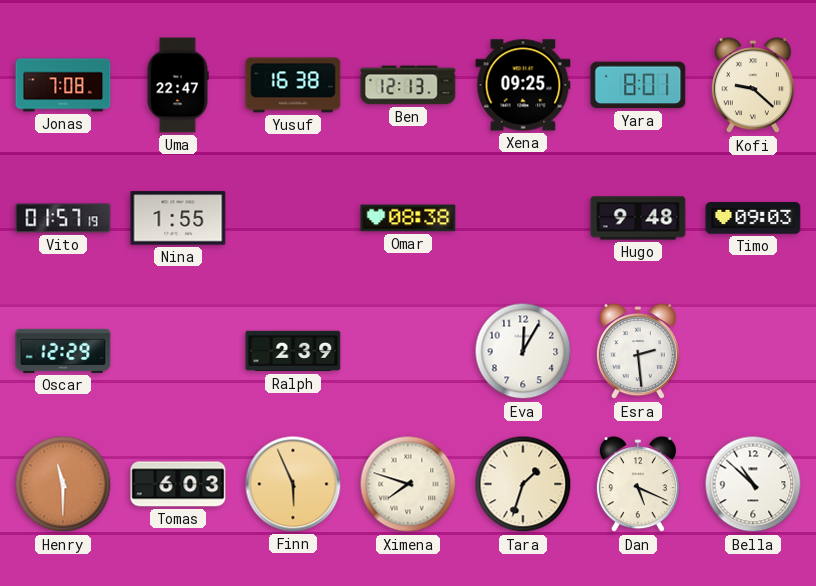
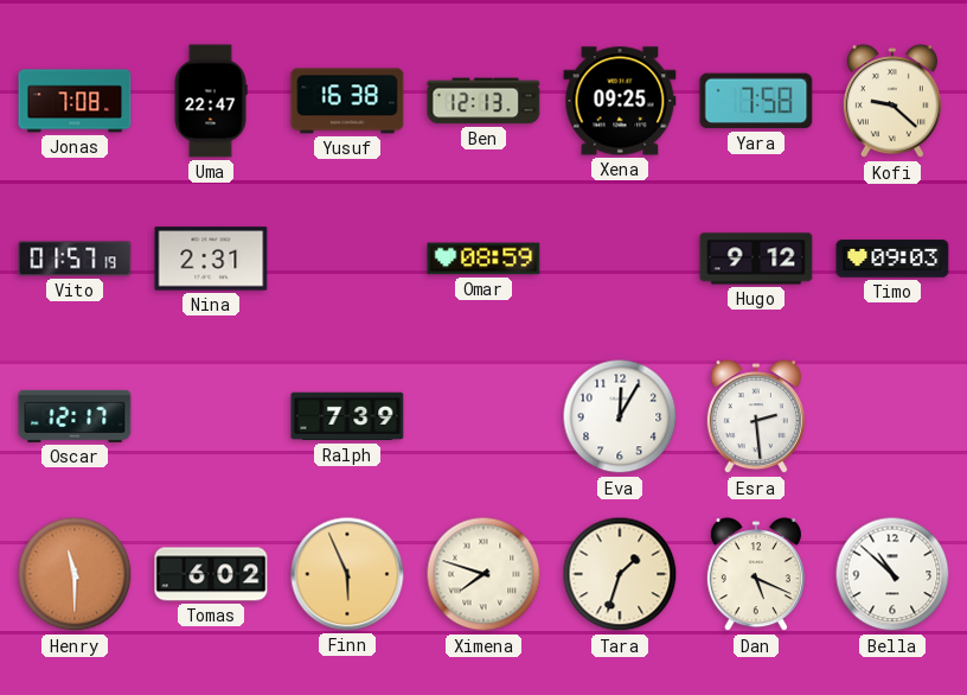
Yara: 8:01 -> 7:58 (756, 101)
Nina: 1:55 -> 2:31 (211, 259)
Omar: 08:38 -> 08:59 (483, 259)
Hugo: 9:48 -> 9:12 (756, 259)
Oscar: 12:29 -> 12:17 (75, 416)
Ralph: 2:39 -> 7:39 (347, 416)
Tomas: 6:03 -> 6:02 (211, 574)
